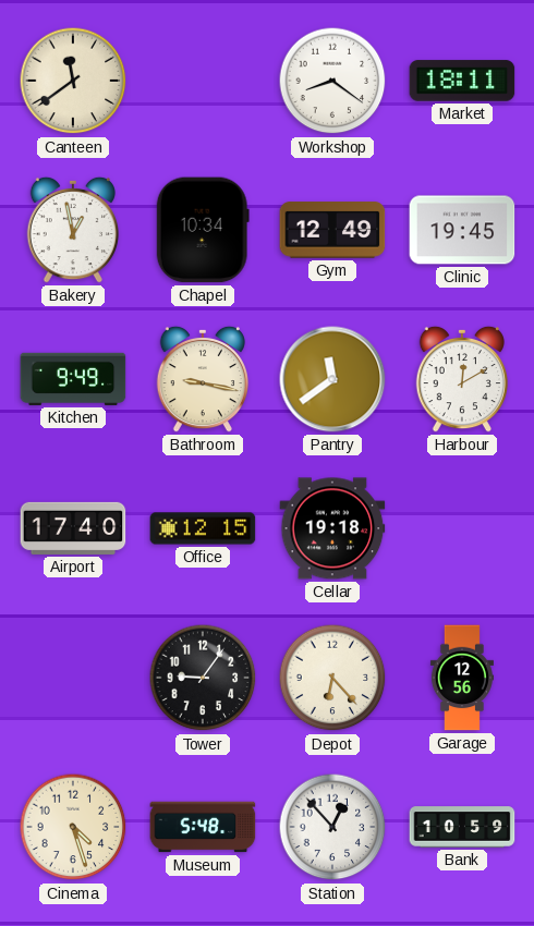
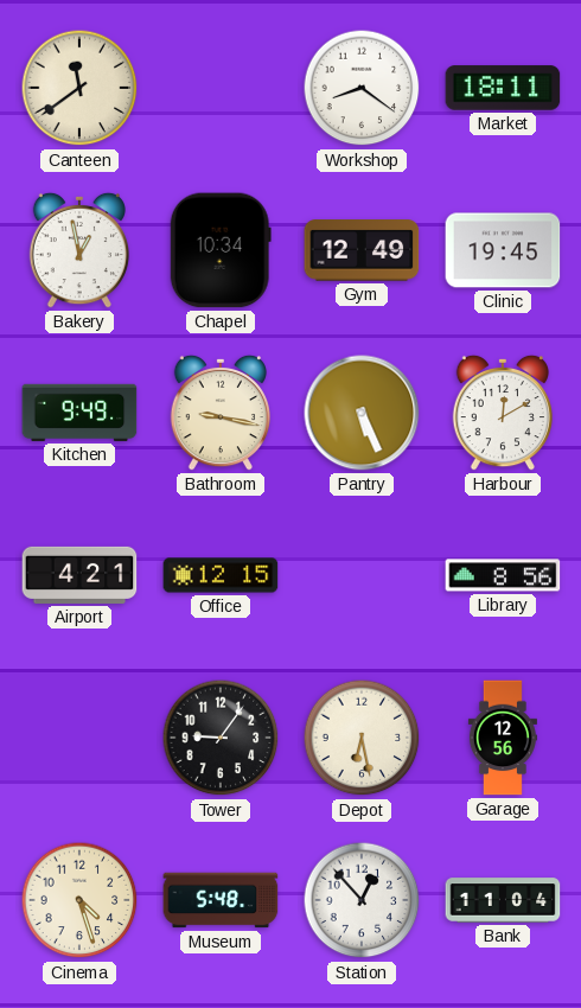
Pantry: 11:39 -> 5:26 (362, 413)
Airport: 17:40 -> 4:21 (79, 575)
Cellar: 19:18 -> none (332, 528)
Library: none -> 8:56 (503, 575)
Depot: 6:23 -> 6:28 (362, 738)
Bank: 10:59 -> 11:04 (503, 900)
